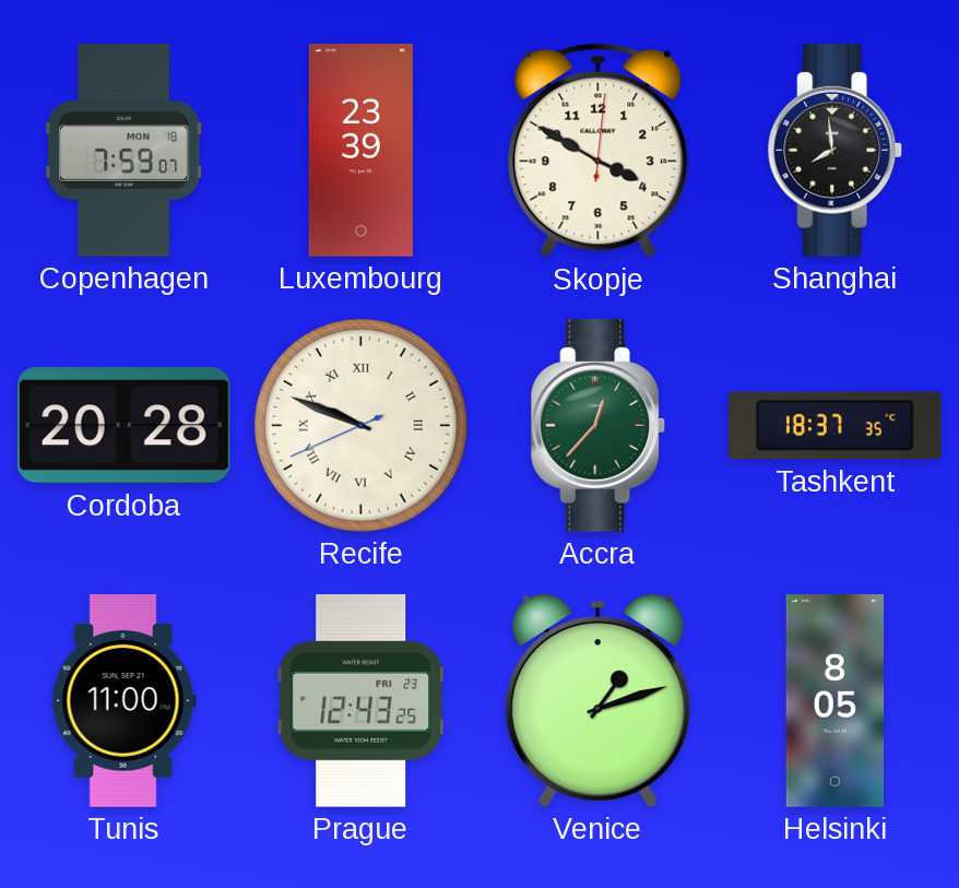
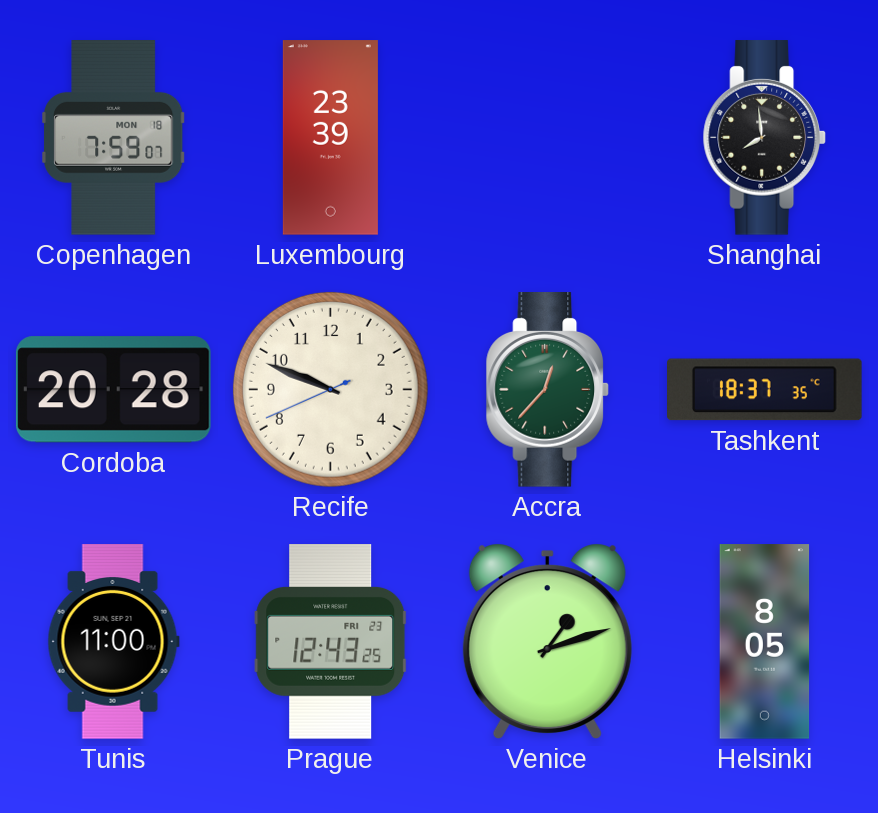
Skopje: 3:50 -> none (599, 151)
Recife numerals: Roman -> Arabic (330, 389)
